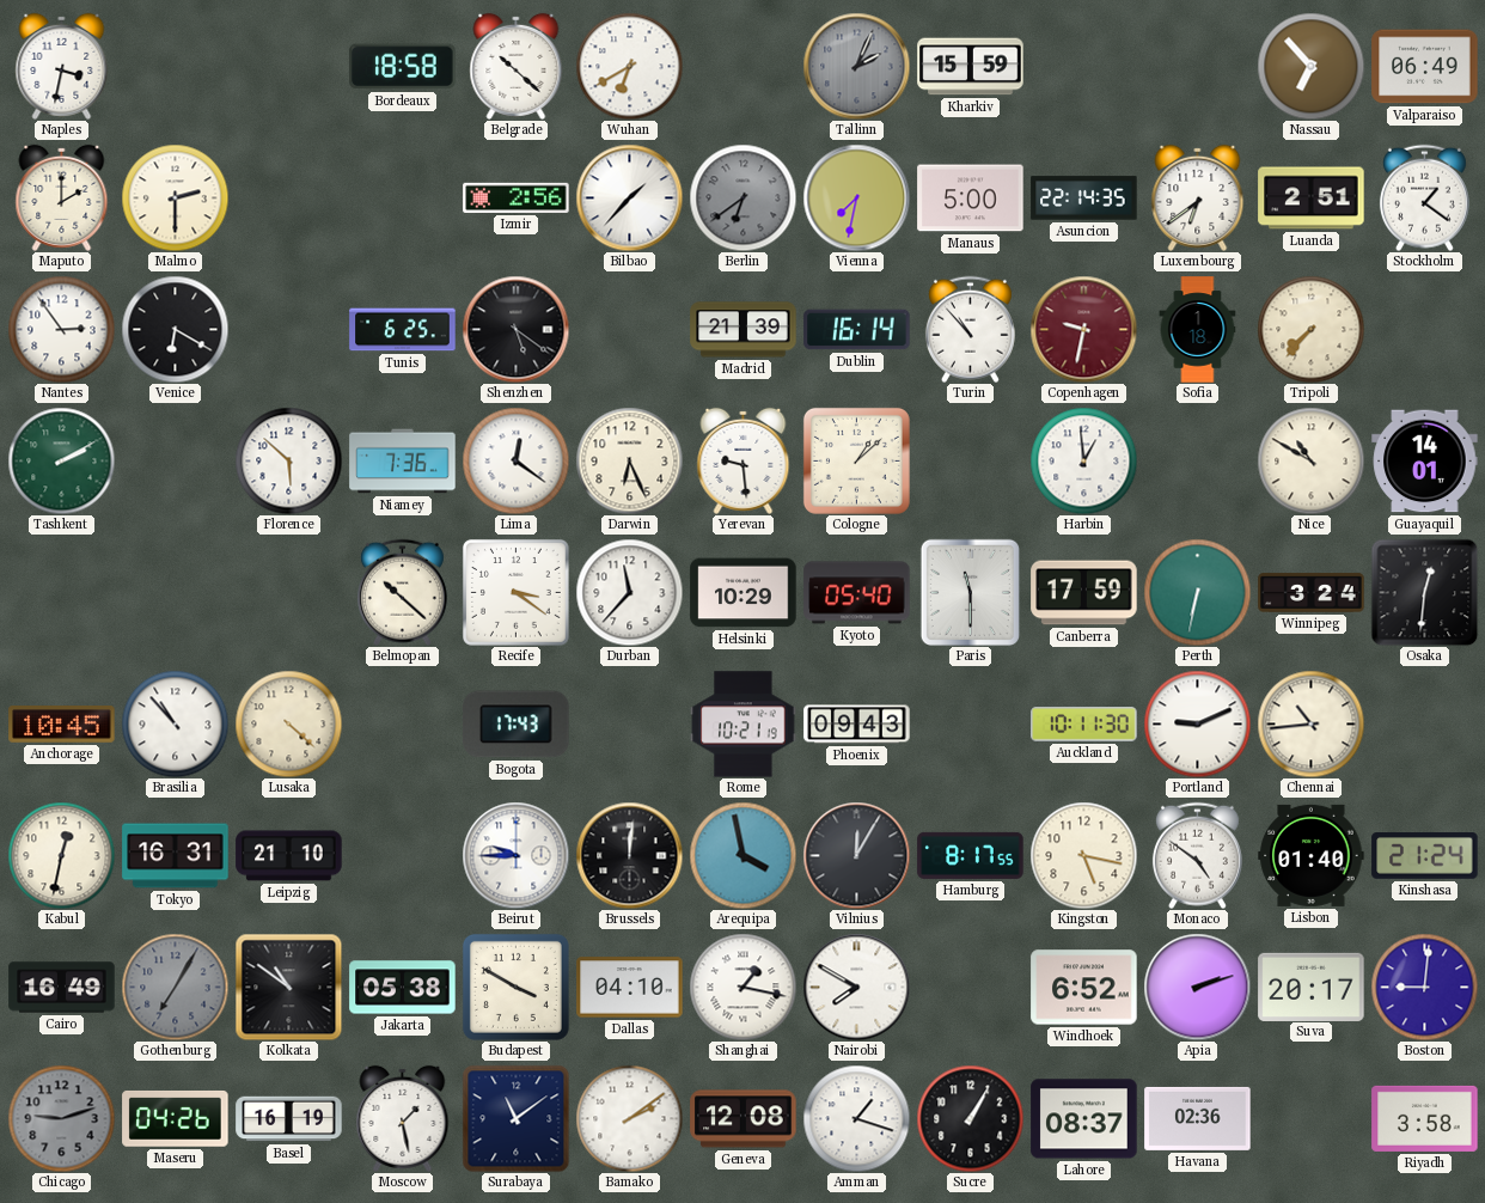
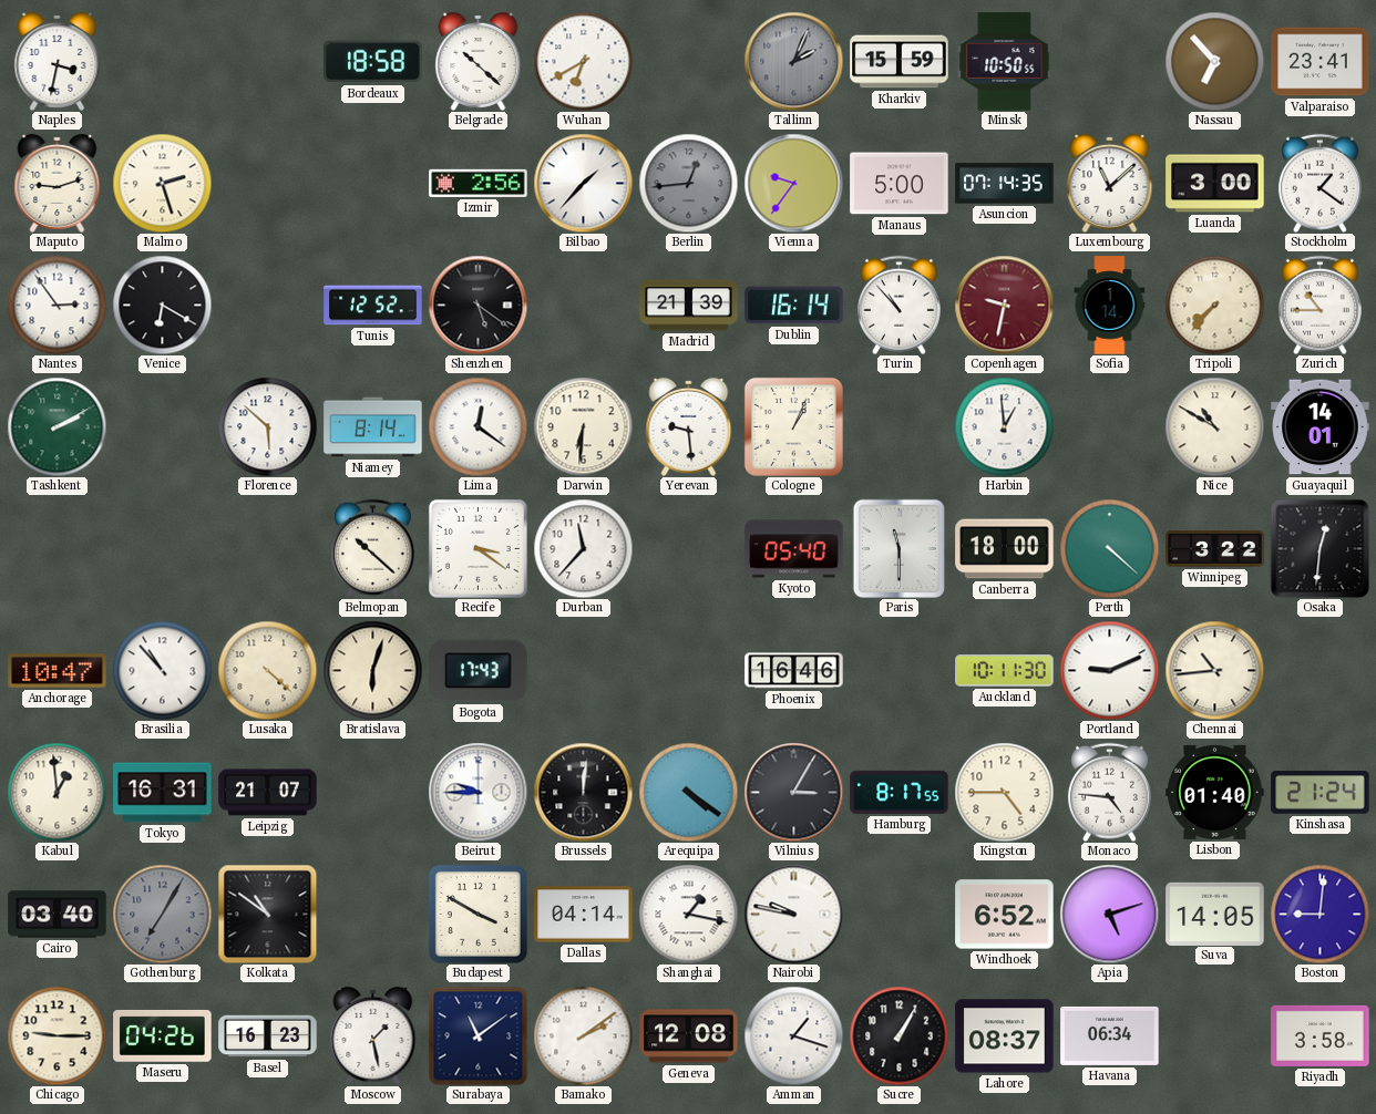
Minsk: none -> 10:50 (1005, 62)
Valparaiso: 06:49 -> 23:41 (1321, 62)
Maputo: 2:00 -> 9:12 (58, 183)
Malmo: 2:30 -> 2:27 (162, 183)
Berlin: 6:39 -> 12:44 (688, 183)
Vienna: 7:32 -> 9:36 (793, 183)
Asuncion: 22:14 -> 07:14 (1005, 184)
Luxembourg: 6:39 -> 11:08 (1110, 183)
Luanda: 2:51 -> 3:00 (1215, 184)
Tunis: 6:25 -> 12:52 (373, 306)
Sofia: 1:18 -> 1:14 (1110, 306)
Zurich: none -> 10:45 (1319, 305)
Niamey: 7:36 -> 8:14 (373, 427)
Darwin: 6:26 -> 6:31 (583, 426)
Cologne: 1:08 -> 1:04 (793, 426)
Helsinki: 10:29 -> none (744, 593)
Canberra: 17:59 -> 18:00 (1005, 549)
Perth: 6:32 -> 4:22 (1109, 548)
Winnipeg: 3:24 -> 3:22 (1215, 549)
Anchorage: 10:45 -> 10:47 (58, 671)
Bratislava: none -> 6:03 (372, 670)
Rome: 10:21 -> none (744, 725)
Phoenix: 09:43 -> 16:46 (794, 671)
Kabul: 12:32 -> 12:59 (57, 792)
Leipzig: 21:10 -> 21:07 (268, 793)
Arequipa: 3:58 -> 4:21 (688, 792)
Vilnius: 12:05 -> 3:05 (793, 792)
Kingston: 5:17 -> 4:45 (1004, 792)
Monaco: 4:51 -> 4:46 (1109, 792)
Cairo: 16:49 -> 03:40 (58, 915)
Jakarta: 05:38 -> none (403, 988)
Dallas: 04:10 -> 04:14 (584, 915)
Nairobi: 7:50 -> 9:47 (793, 914)
Apia: 2:12 -> 5:12 (1109, 914)
Suva: 20:17 -> 14:05 (1215, 914)
Chicago: 9:12 -> 9:15 (57, 1035)
Chicago dial: grey -> cream (57, 1035)
Basel: 16:19 -> 16:23 (268, 1036)
Havana: 02:36 -> 06:34 (1110, 1035)
